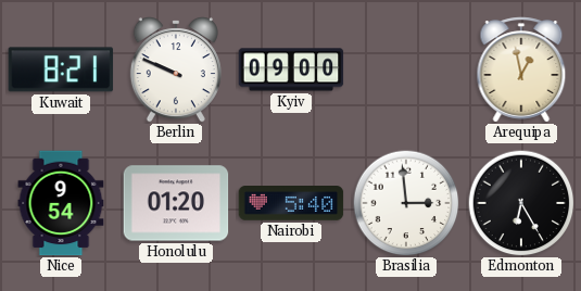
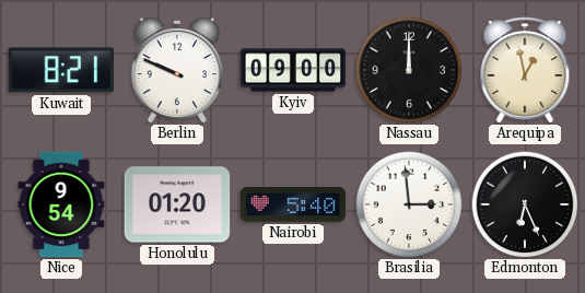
Nassau: none -> 12:00 (409, 70)
Edmonton: 6:25 -> 6:26 (525, 204)
